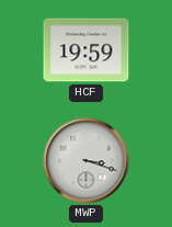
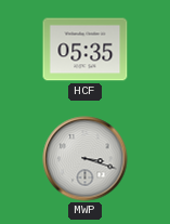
HCF: 19:59 -> 05:35 (86, 50)
